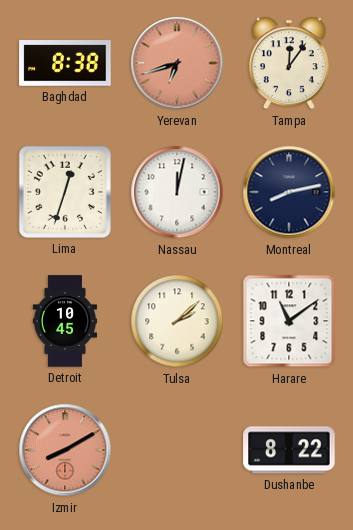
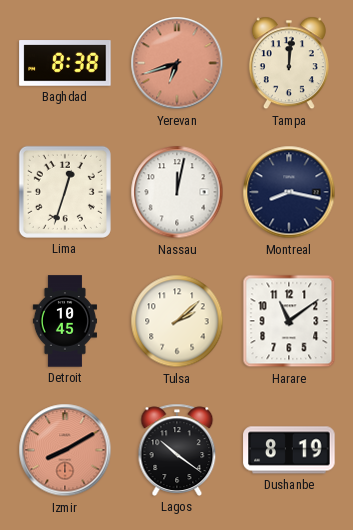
Tampa: 12:06 -> 12:01 (289, 63)
Montreal: 8:13 -> 8:17 (289, 192)
Lagos: none -> 10:21 (177, 450)
Dushanbe: 8:22 -> 8:19 (289, 450)
